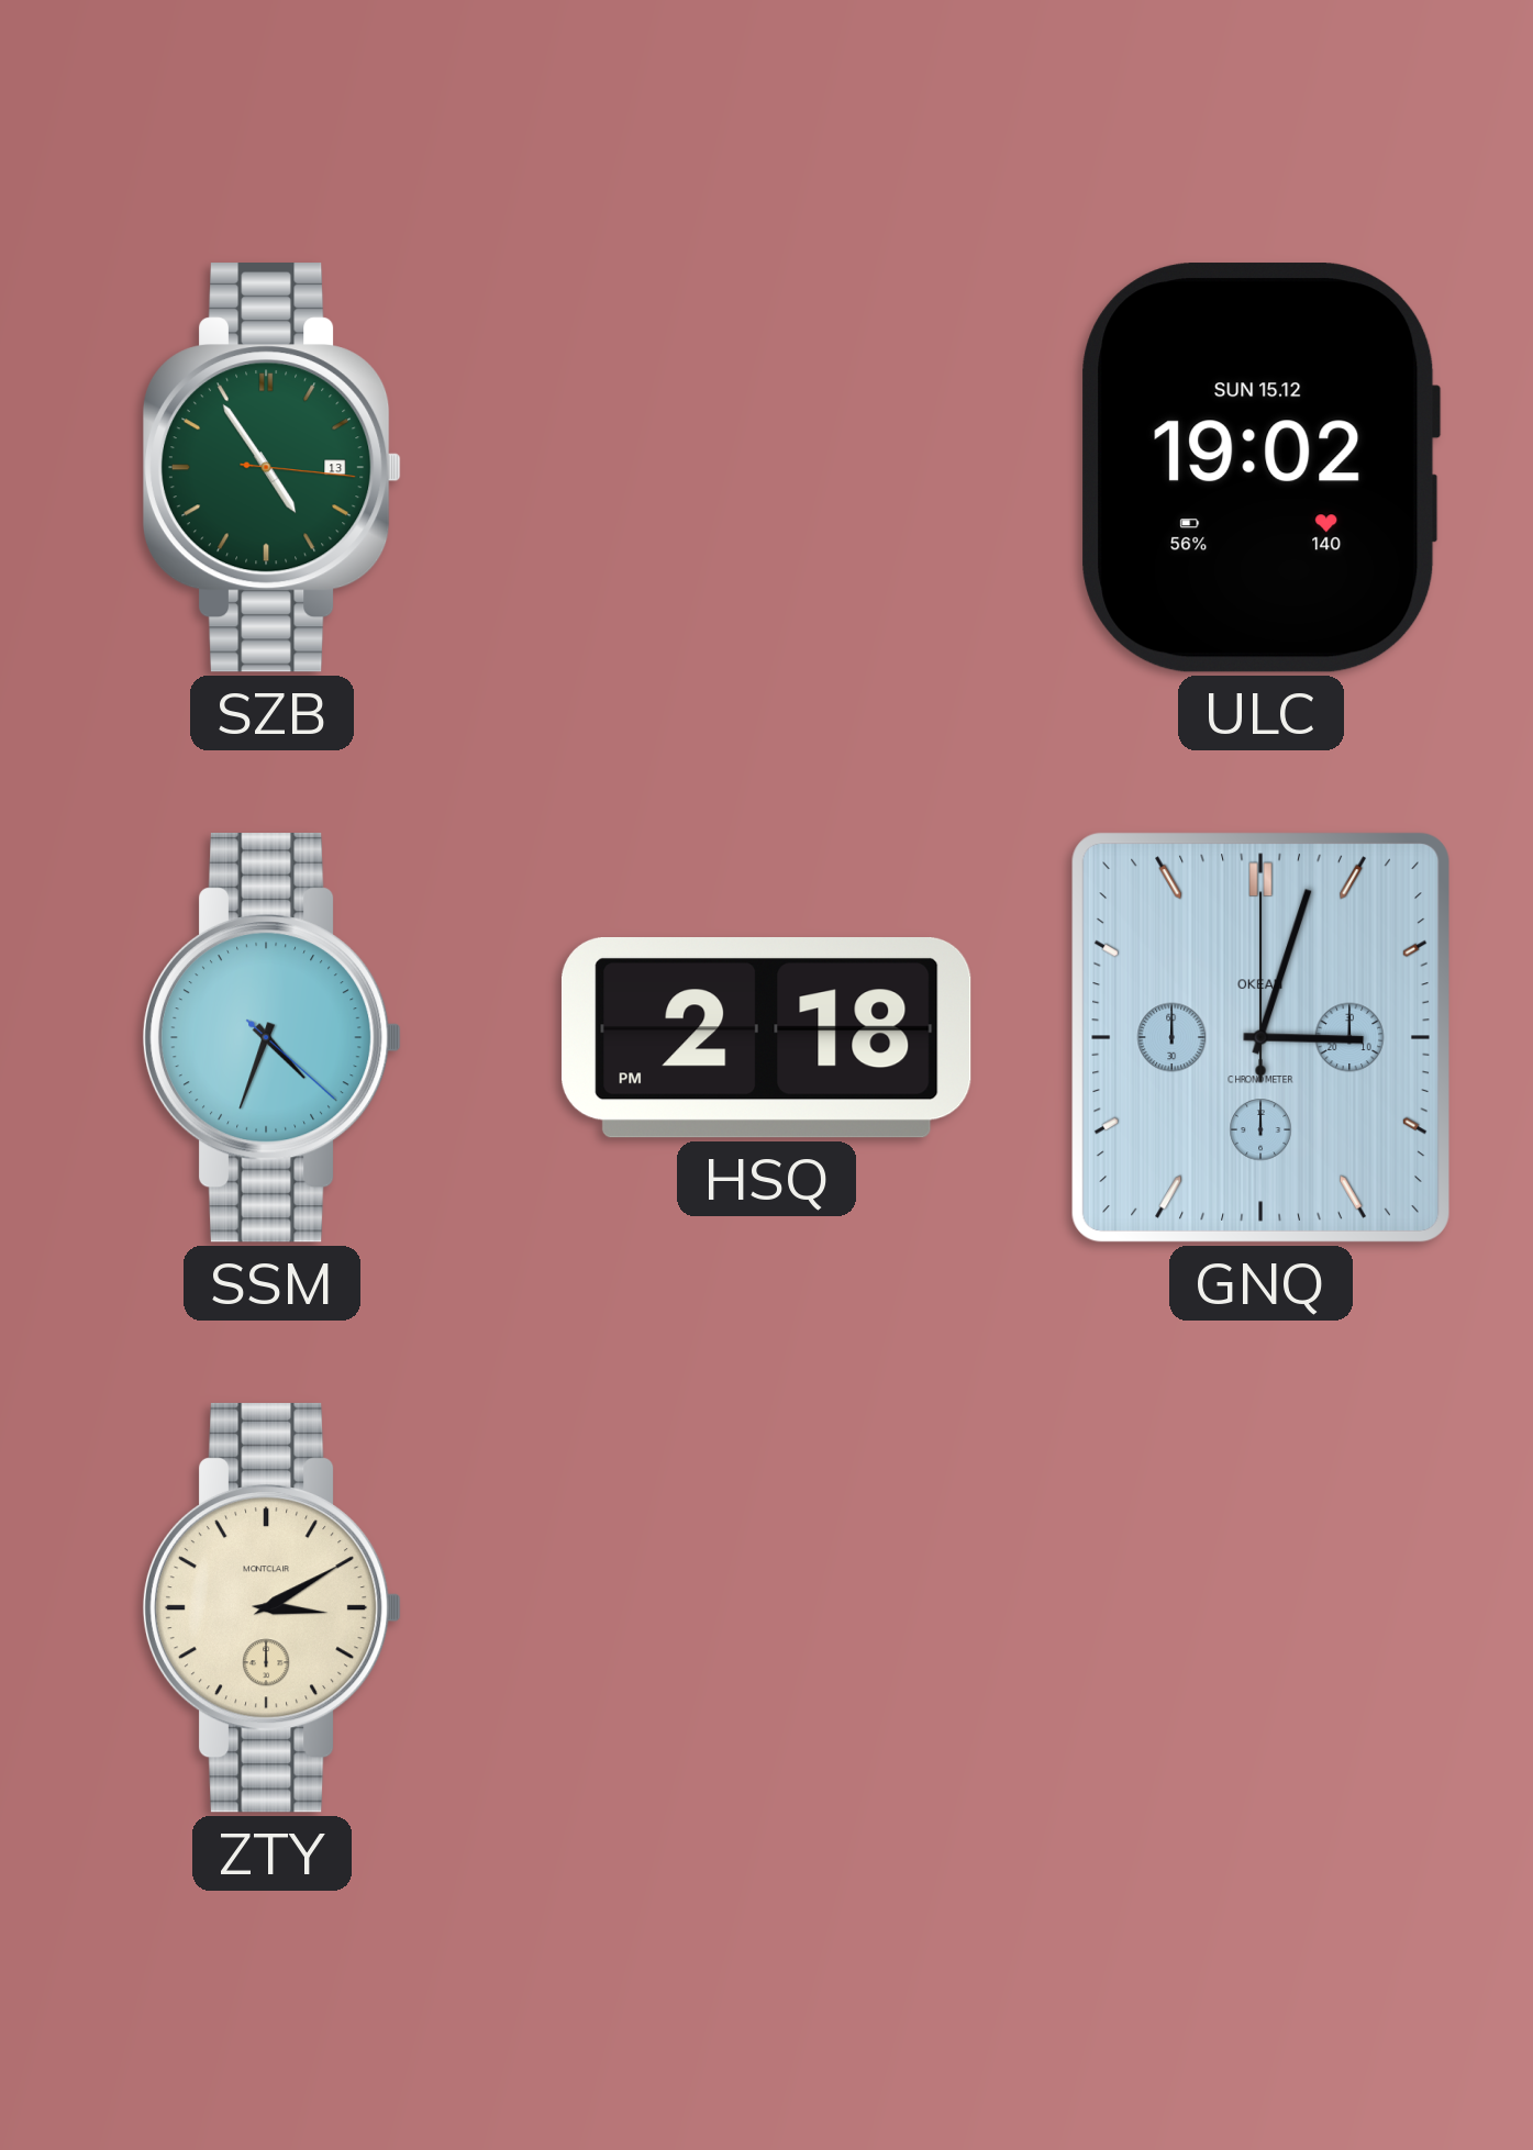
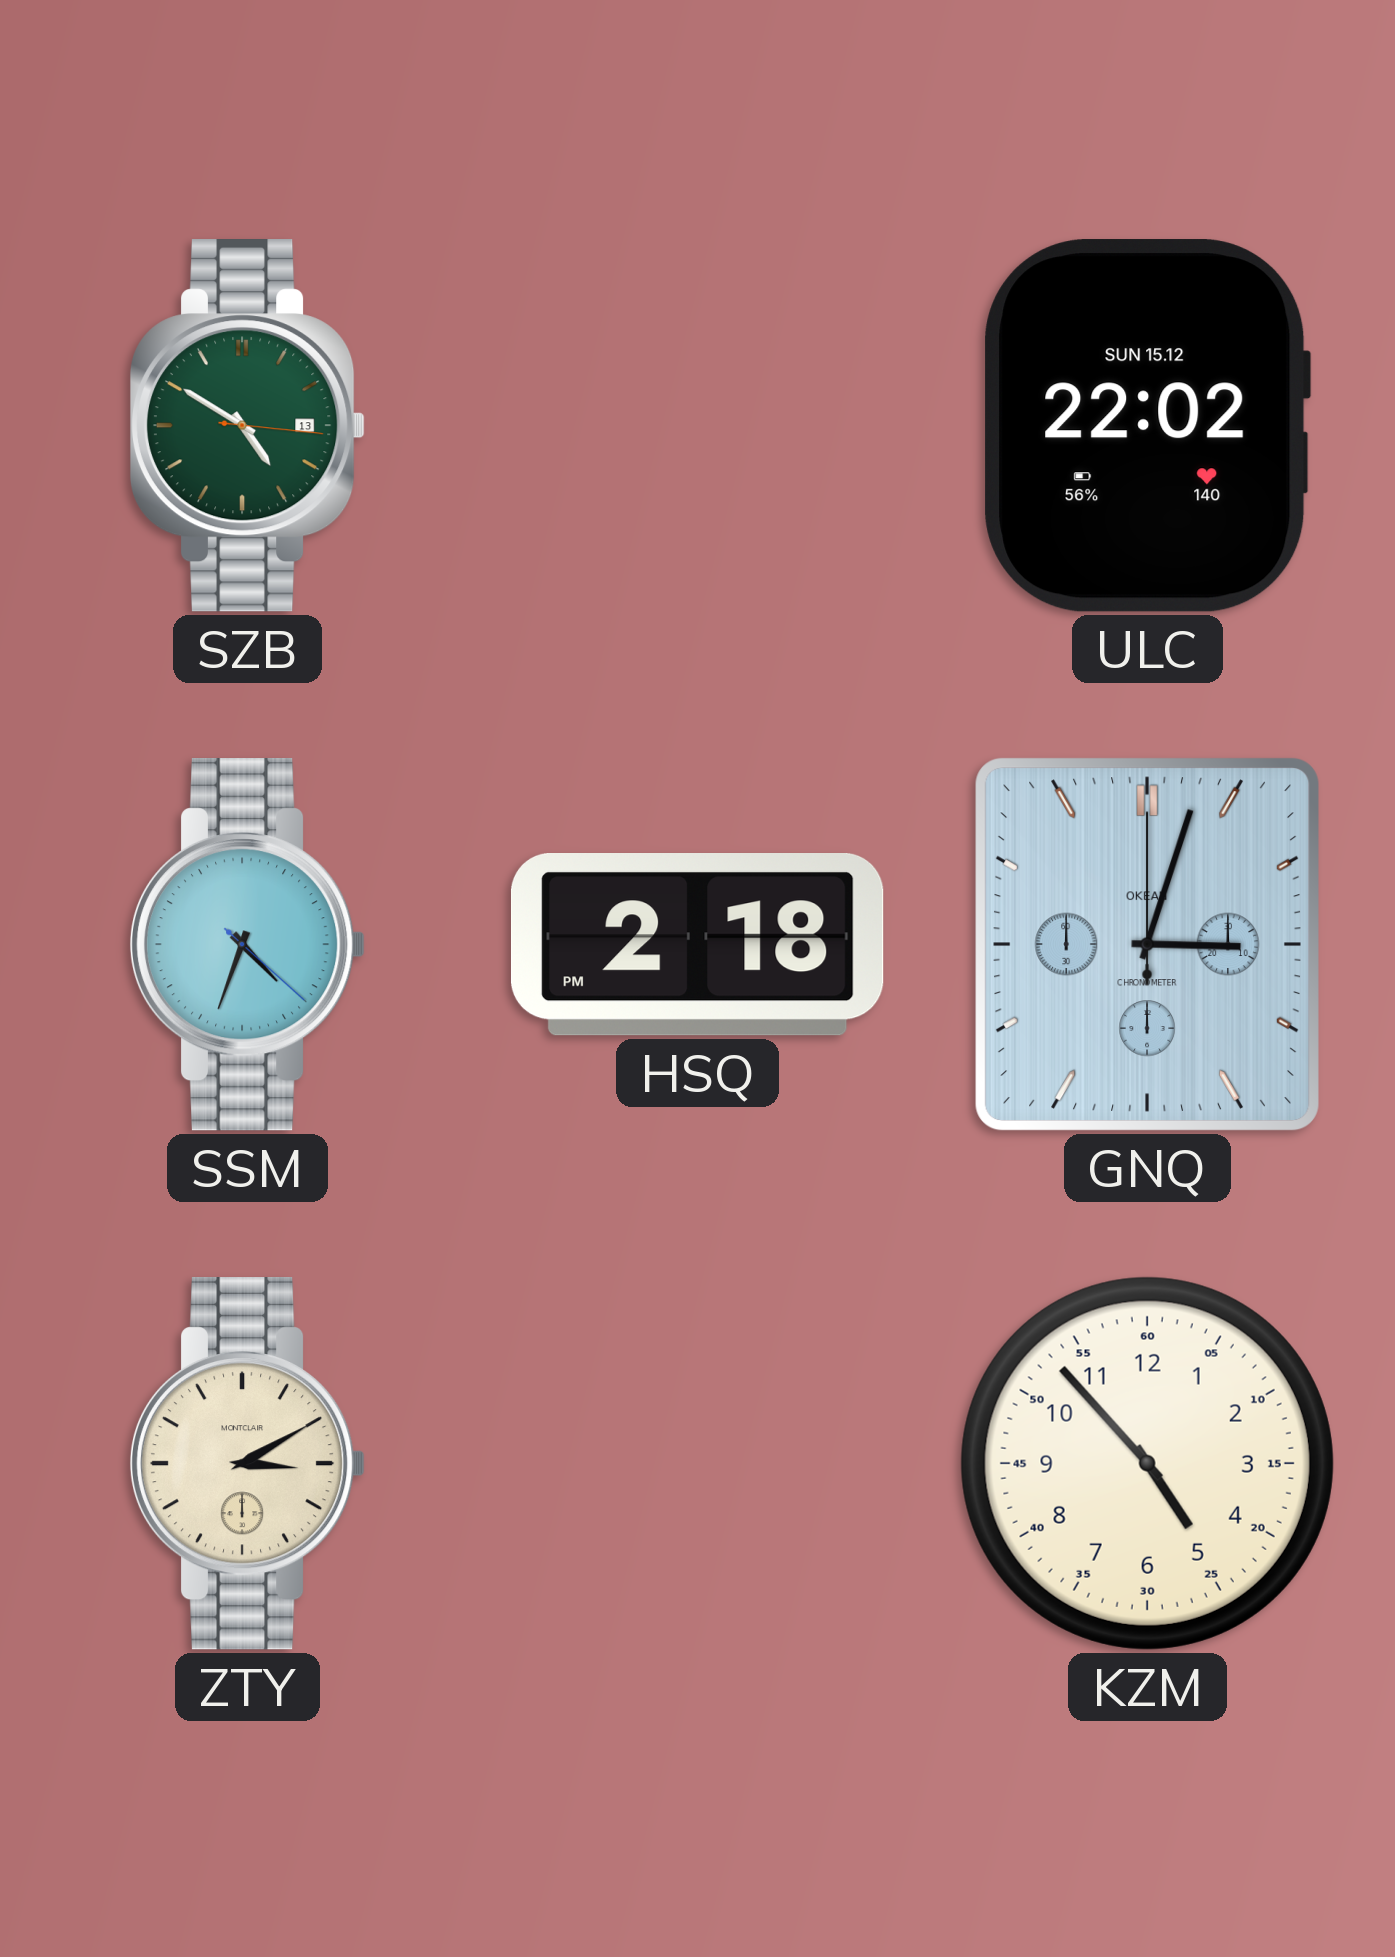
SZB: 4:54 -> 4:50 (248, 426)
ULC: 19:02 -> 22:02 (1148, 426)
KZM: none -> 4:53 (1147, 1463)
